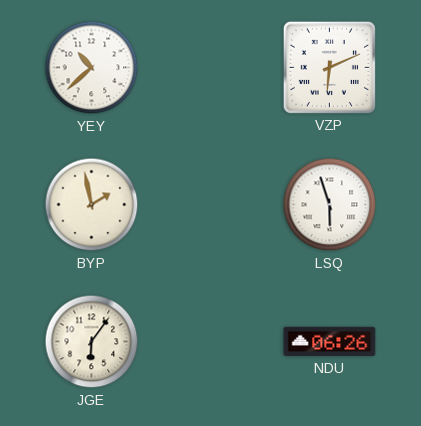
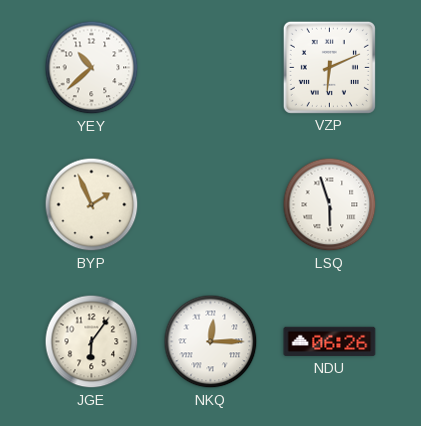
BYP: 1:58 -> 1:56 (92, 205)
NKQ: none -> 12:15 (211, 342)
